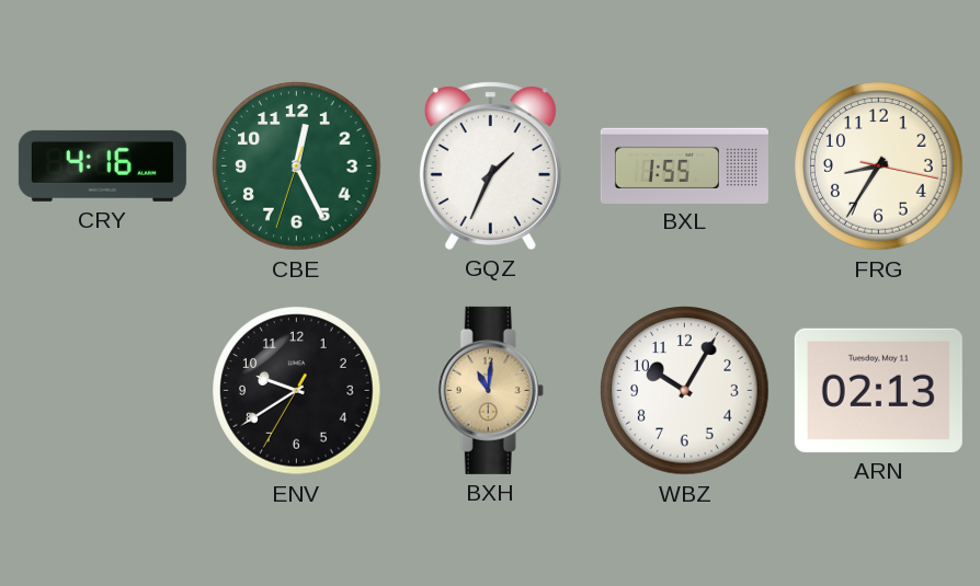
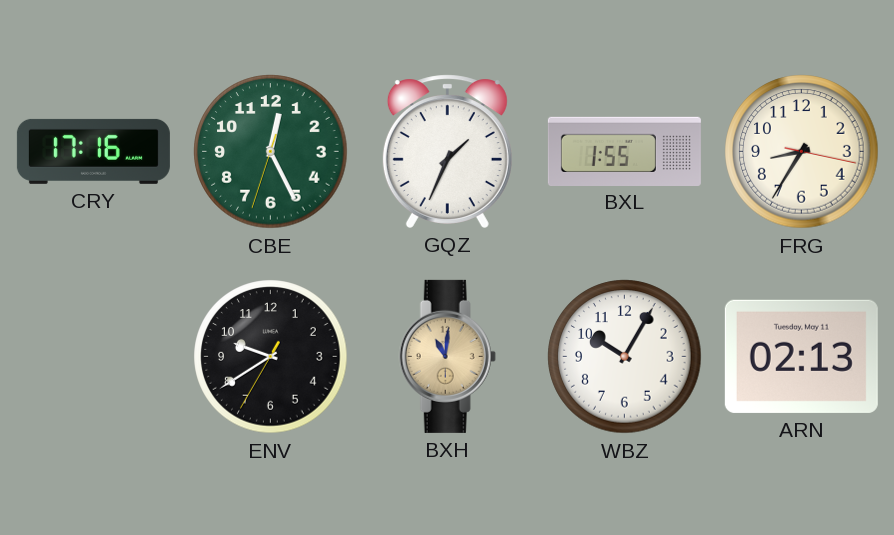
CRY: 4:16 -> 17:16 (93, 151)
